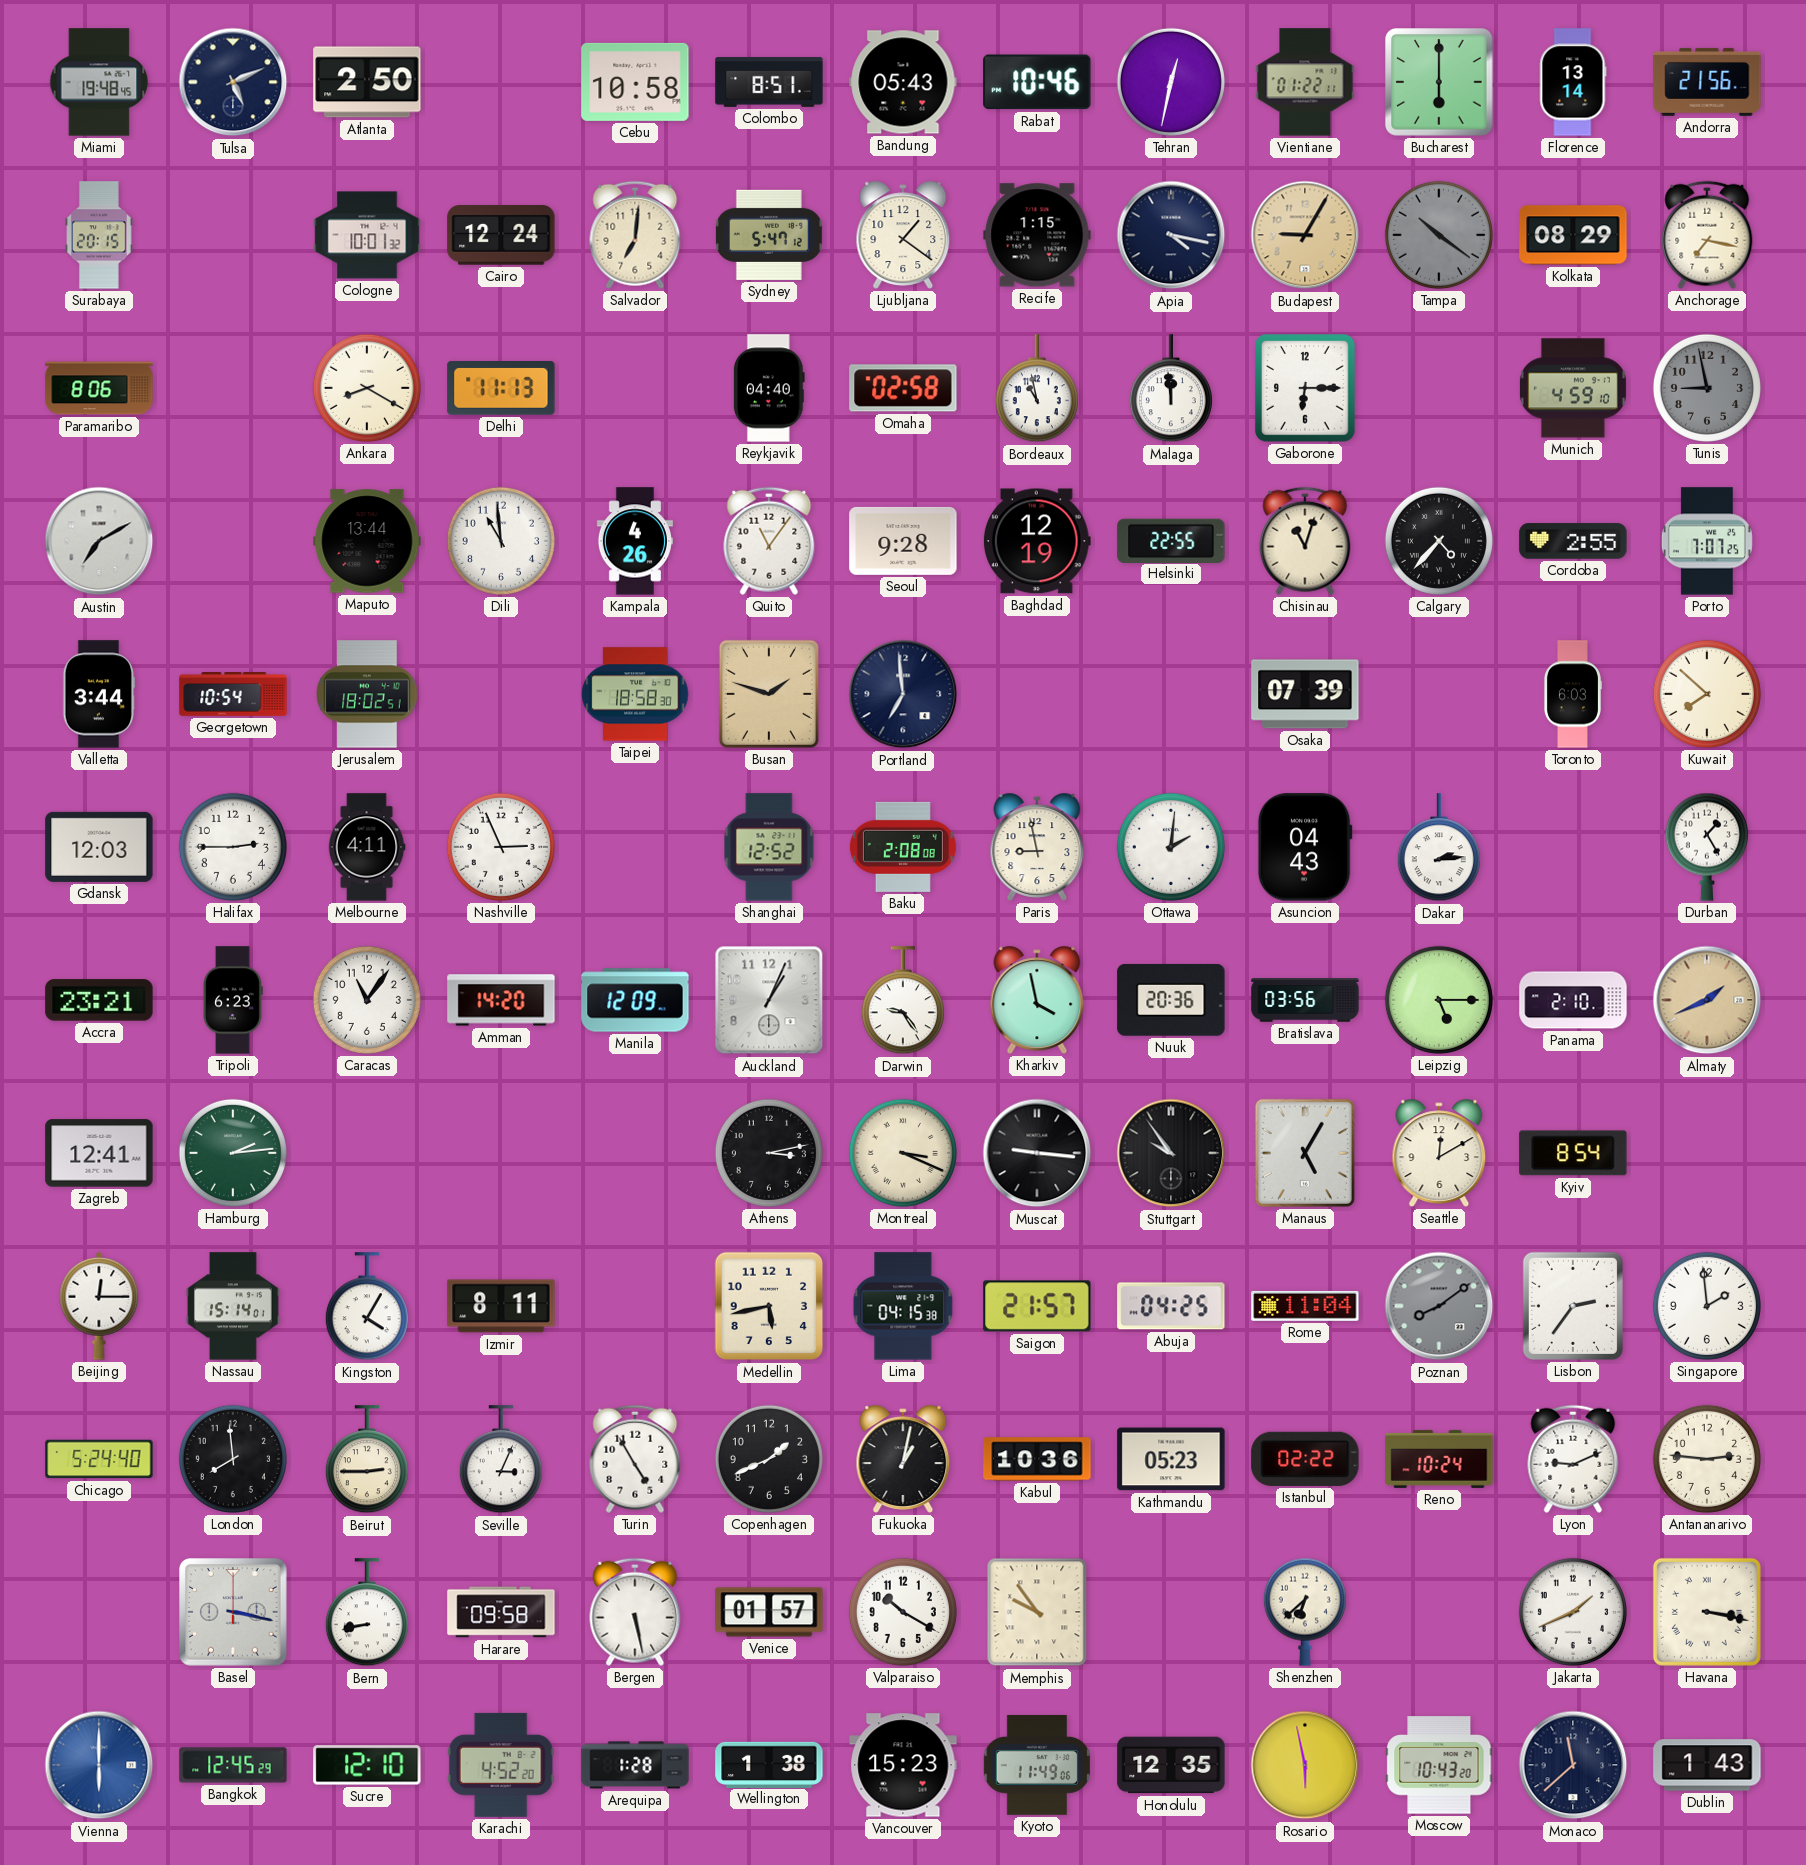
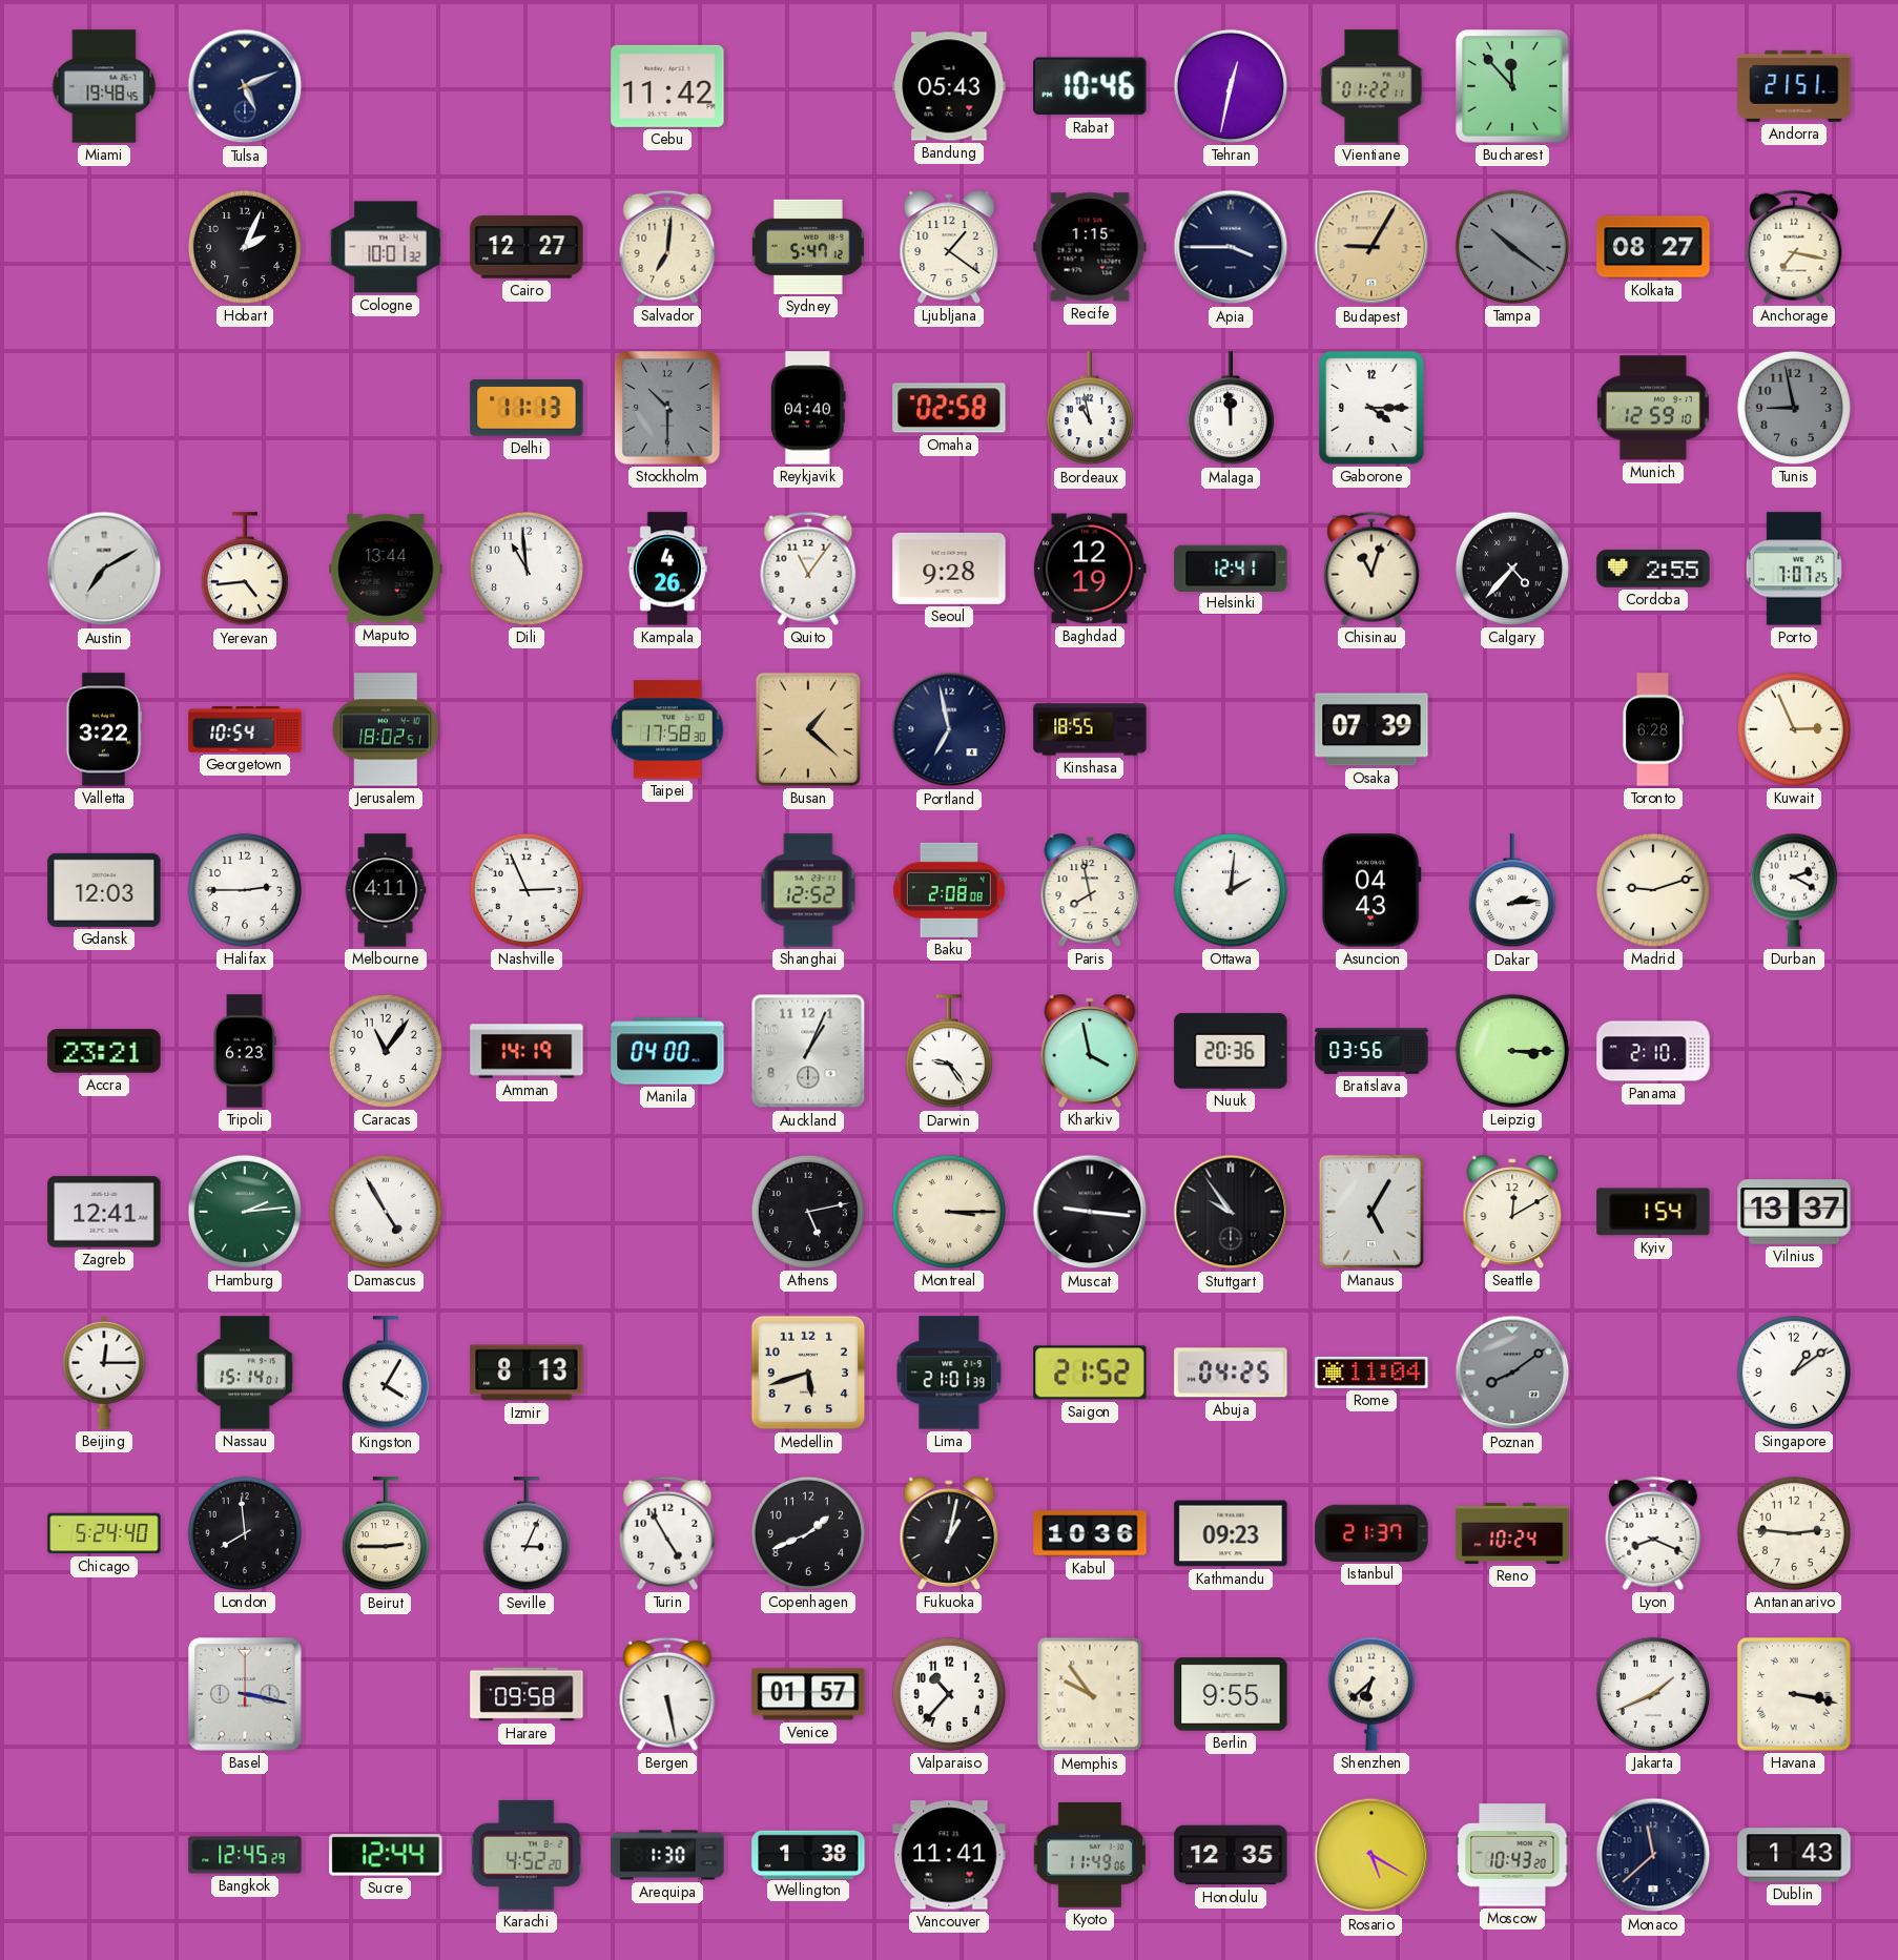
Atlanta: 2:50 -> none (367, 82)
Cebu: 10:58 -> 11:42 (667, 86)
Colombo: 8:51 -> none (769, 82)
Bucharest: 6:00 -> 11:53 (1512, 86)
Florence: 13:14 -> none (1573, 82)
Andorra: 21:56 -> 21:51 (1794, 86)
Surabaya: 20:15 -> none (99, 235)
Hobart: none -> 2:04 (245, 247)
Cairo: 12:24 -> 12:27 (527, 247)
Apia: 4:17 -> 3:45 (1231, 247)
Kolkata: 08:29 -> 08:27 (1653, 247)
Paramaribo: 8:06 -> none (99, 388)
Ankara: 8:20 -> none (367, 388)
Stockholm: none -> 10:30 (667, 408)
Gaborone: 6:15 -> 4:15 (1371, 408)
Munich: 4:59 -> 12:59 (1653, 408)
Yerevan: none -> 4:44 (245, 570)
Helsinki: 22:55 -> 12:41 (1231, 568)
Valletta: 3:44 -> 3:22 (104, 729)
Taipei: 18:58 -> 17:58 (667, 729)
Busan: 1:48 -> 1:22 (808, 729)
Portland: 6:59 -> 6:58 (949, 729)
Kinshasa: none -> 18:55 (1090, 729)
Toronto: 6:03 -> 6:28 (1652, 729)
Kuwait: 7:52 -> 2:56 (1794, 729)
Paris: 8:58 -> 7:58 (1090, 890)
Madrid: none -> 9:12 (1653, 890)
Durban: 1:25 -> 2:20 (1794, 890)
Amman: 14:20 -> 14:19 (527, 1051)
Manila: 12:09 -> 04:00 (667, 1051)
Leipzig: 5:15 -> 3:15 (1512, 1051)
Almaty: 1:41 -> none (1707, 1000)
Damascus: none -> 4:55 (386, 1212)
Athens: 3:13 -> 5:13 (808, 1212)
Montreal: 3:19 -> 3:15 (949, 1212)
Kyiv: 8:54 -> 1:54 (1653, 1212)
Vilnius: none -> 13:37 (1794, 1212)
Izmir: 8:11 -> 8:13 (527, 1373)
Medellin: 5:43 -> 5:42 (808, 1373)
Lima: 04:15 -> 21:01 (949, 1373)
Saigon: 21:57 -> 21:52 (1090, 1373)
Lisbon: 2:36 -> none (1573, 1306)
Singapore: 1:59 -> 1:09 (1794, 1373)
Kathmandu: 05:23 -> 09:23 (1231, 1533)
Istanbul: 02:22 -> 21:37 (1371, 1533)
Lyon: 9:11 -> 8:19 (1653, 1533)
Bern: 8:43 -> none (367, 1613)
Valparaiso: 10:20 -> 10:37 (949, 1694)
Berlin: none -> 9:55 (1231, 1694)
Vienna: 6:00 -> none (99, 1765)
Sucre: 12:10 -> 12:44 (386, 1855)
Arequipa: 1:28 -> 1:30 (667, 1855)
Vancouver: 15:23 -> 11:41 (949, 1855)
Rosario: 5:58 -> 5:20 (1371, 1855)
